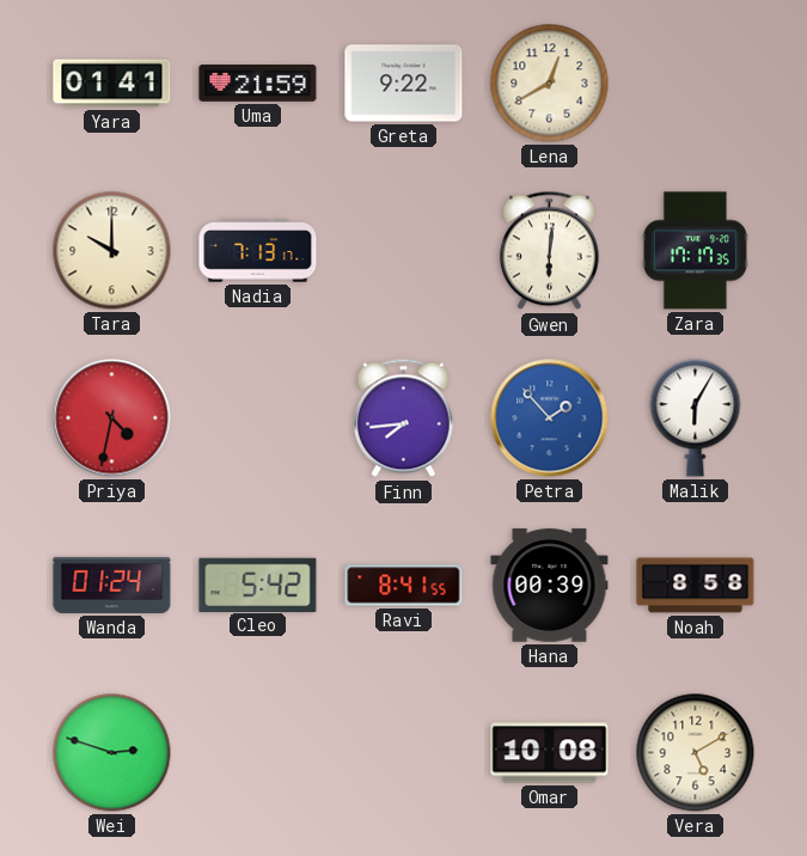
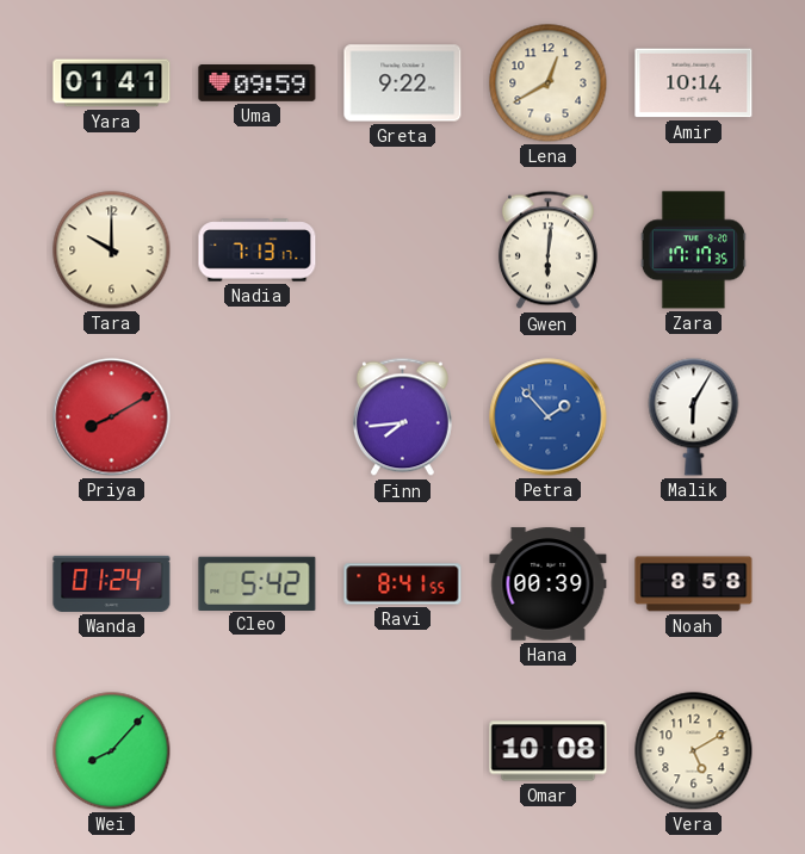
Uma: 21:59 -> 09:59 (258, 83)
Amir: none -> 10:14 (694, 83)
Priya: 4:32 -> 8:10 (112, 417)
Wei: 2:48 -> 8:07 (112, 751)
